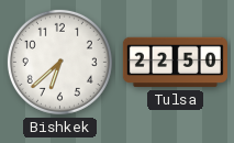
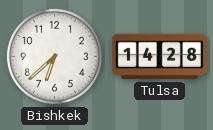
Tulsa: 22:50 -> 14:28 (159, 57)
